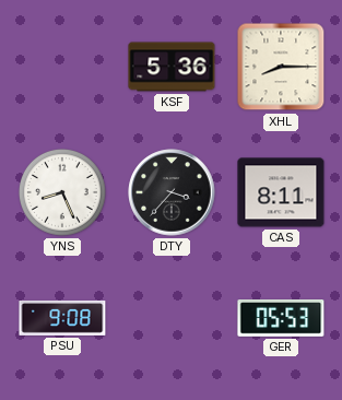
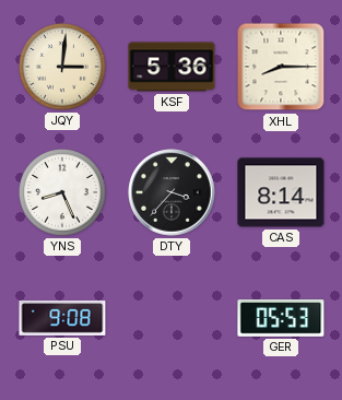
JQY: none -> 3:01 (62, 67)
CAS: 8:11 -> 8:14 (281, 192)
